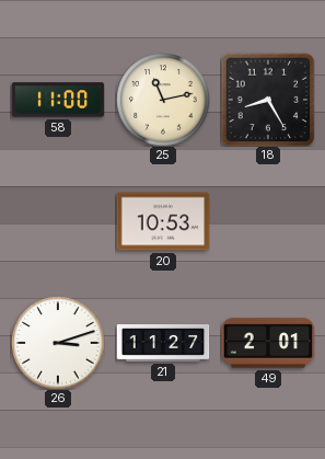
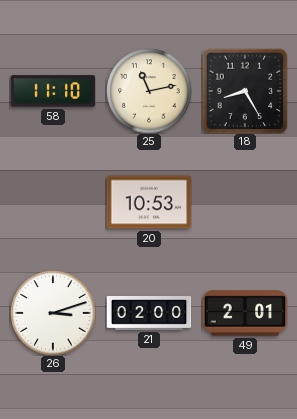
58: 11:00 -> 11:10 (53, 91)
21: 11:27 -> 02:00 (149, 314)
